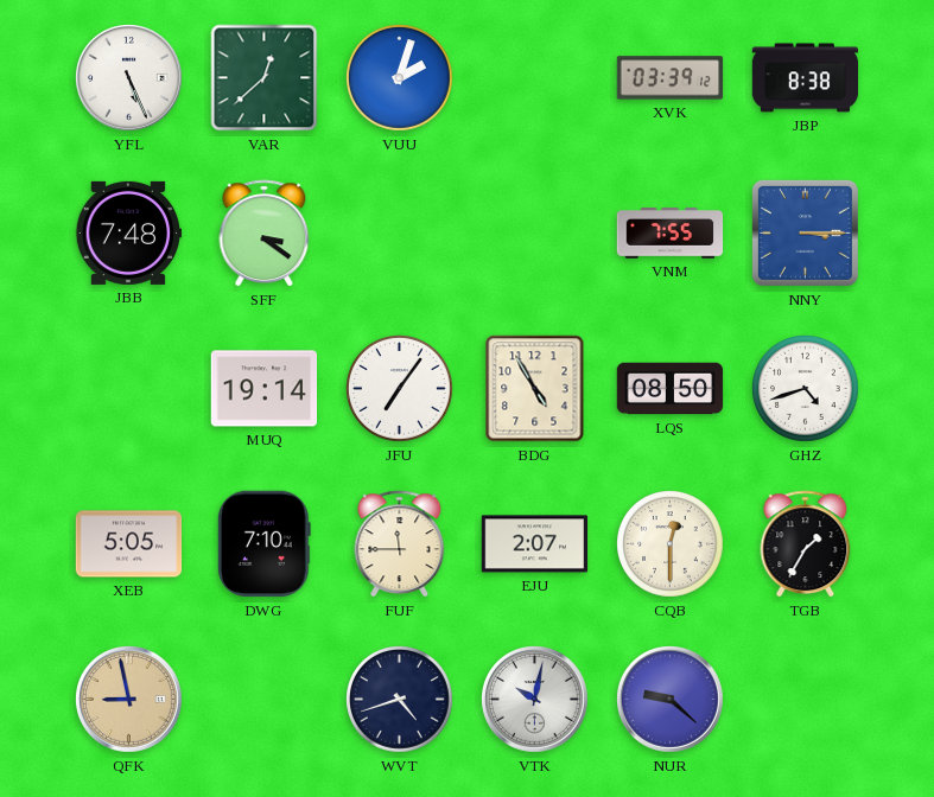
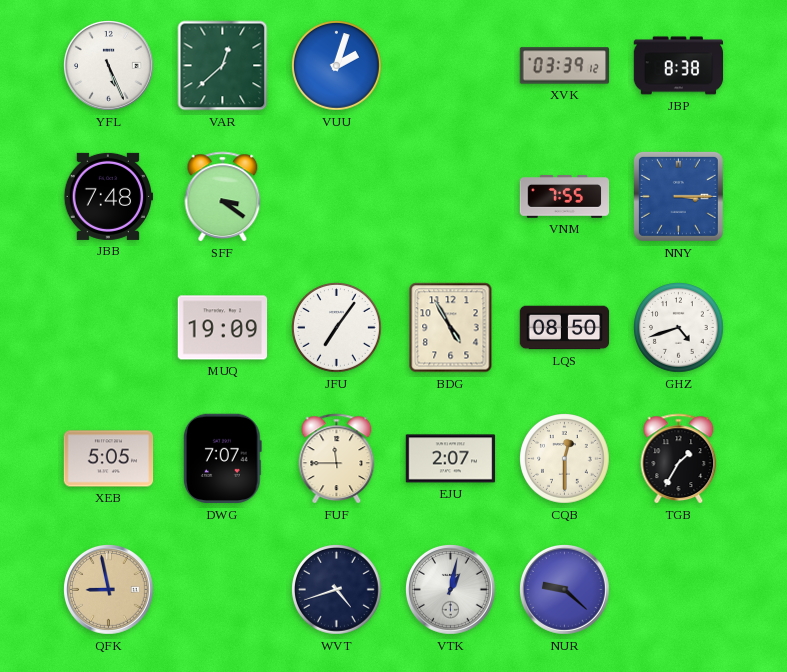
MUQ: 19:14 -> 19:09 (223, 328)
DWG: 7:10 -> 7:07 (222, 459)
VTK: 10:02 -> 1:02 (451, 590)
